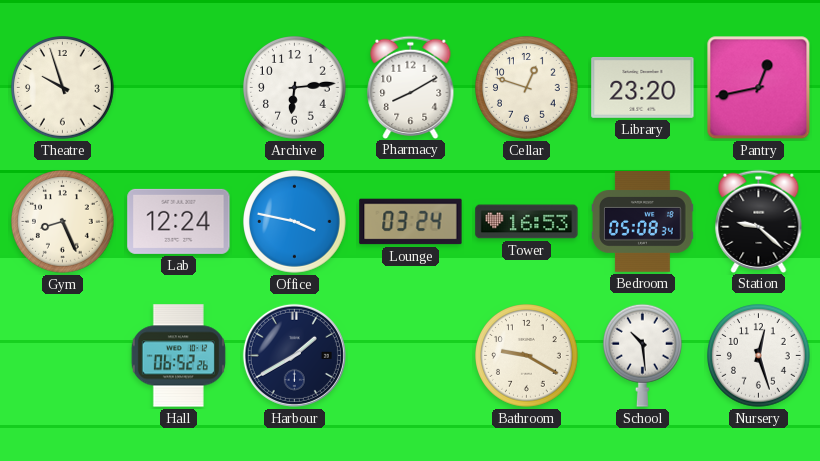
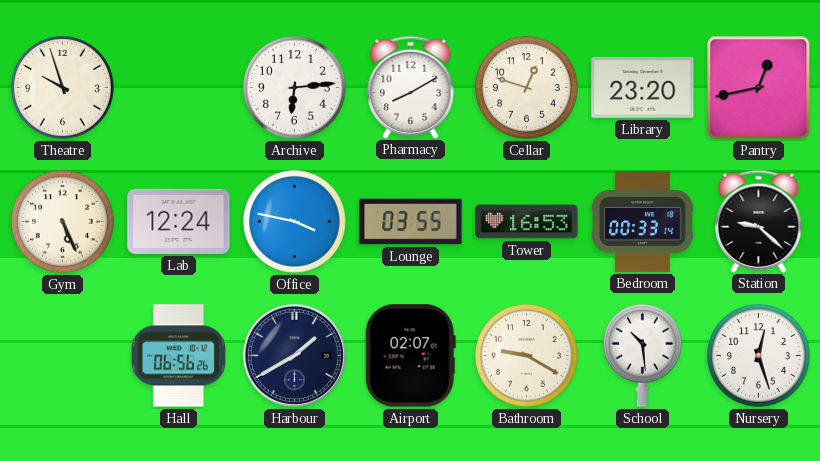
Gym: 8:26 -> 5:26 (63, 222)
Lounge: 03:24 -> 03:55 (411, 222)
Bedroom: 05:08 -> 00:33 (643, 222)
Hall: 06:52 -> 06:56 (178, 356)
Airport: none -> 02:07 (410, 356)
